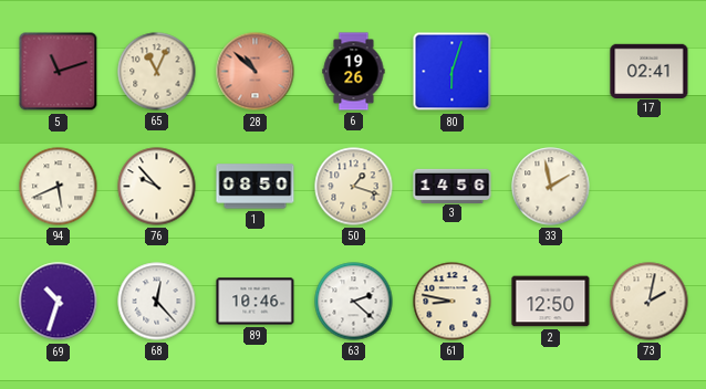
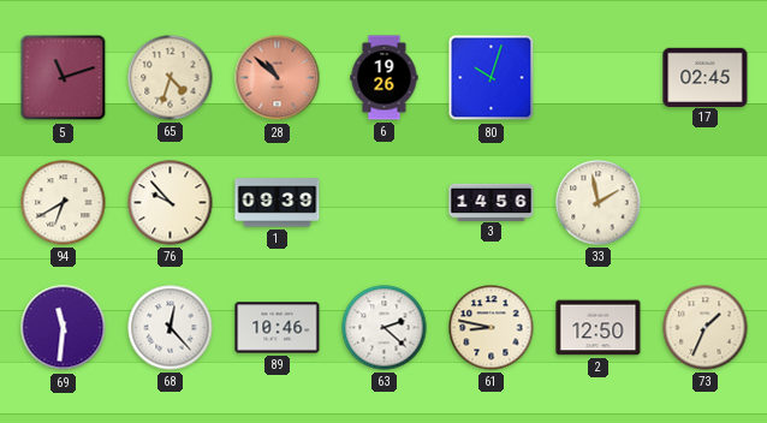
65: 11:04 -> 4:33 (171, 78)
80: 6:03 -> 10:03 (492, 78)
17: 02:41 -> 02:45 (706, 77)
94: 5:41 -> 6:40 (64, 203)
1: 08:50 -> 09:39 (278, 203)
50: 1:18 -> none (354, 187)
69: 10:33 -> 11:31 (64, 328)
73: 2:02 -> 1:34 (706, 328)
